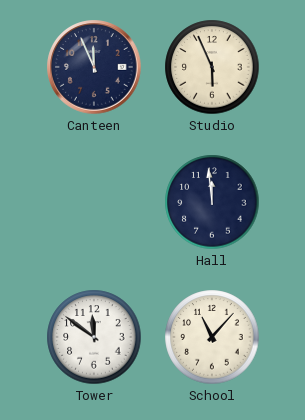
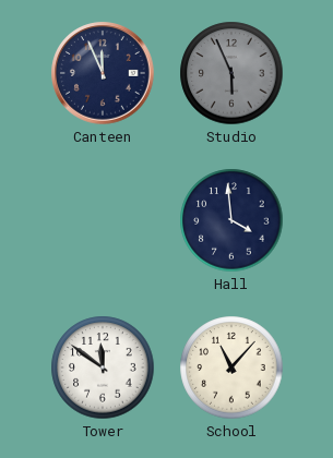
Studio dial: cream -> grey (231, 73)
Hall: 11:59 -> 3:59 (231, 220)
